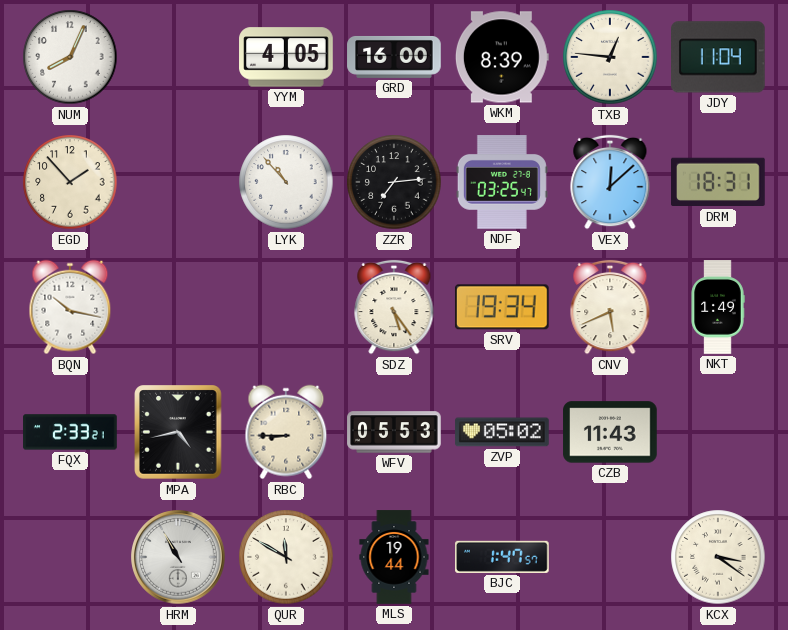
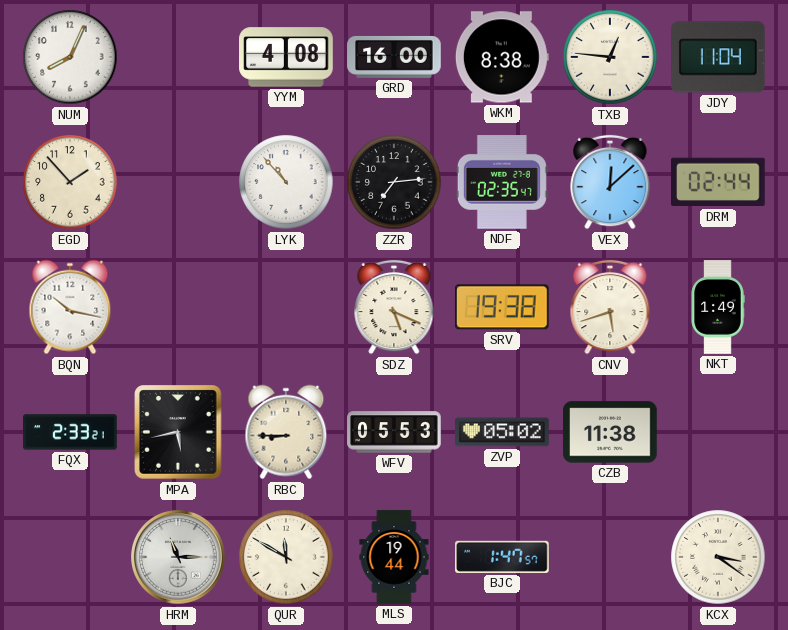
YYM: 4:05 -> 4:08 (286, 57)
WKM: 8:39 -> 8:38 (502, 57)
NDF: 03:25 -> 02:35 (502, 182)
DRM: 18:31 -> 02:44 (719, 182)
SDZ: 5:24 -> 5:19 (394, 307)
SRV: 19:34 -> 19:38 (502, 307)
CNV: 5:41 -> 5:42 (610, 307)
MPA: 4:43 -> 5:43 (178, 432)
CZB: 11:43 -> 11:38 (610, 432)
HRM: 10:55 -> 11:15 (178, 557)
